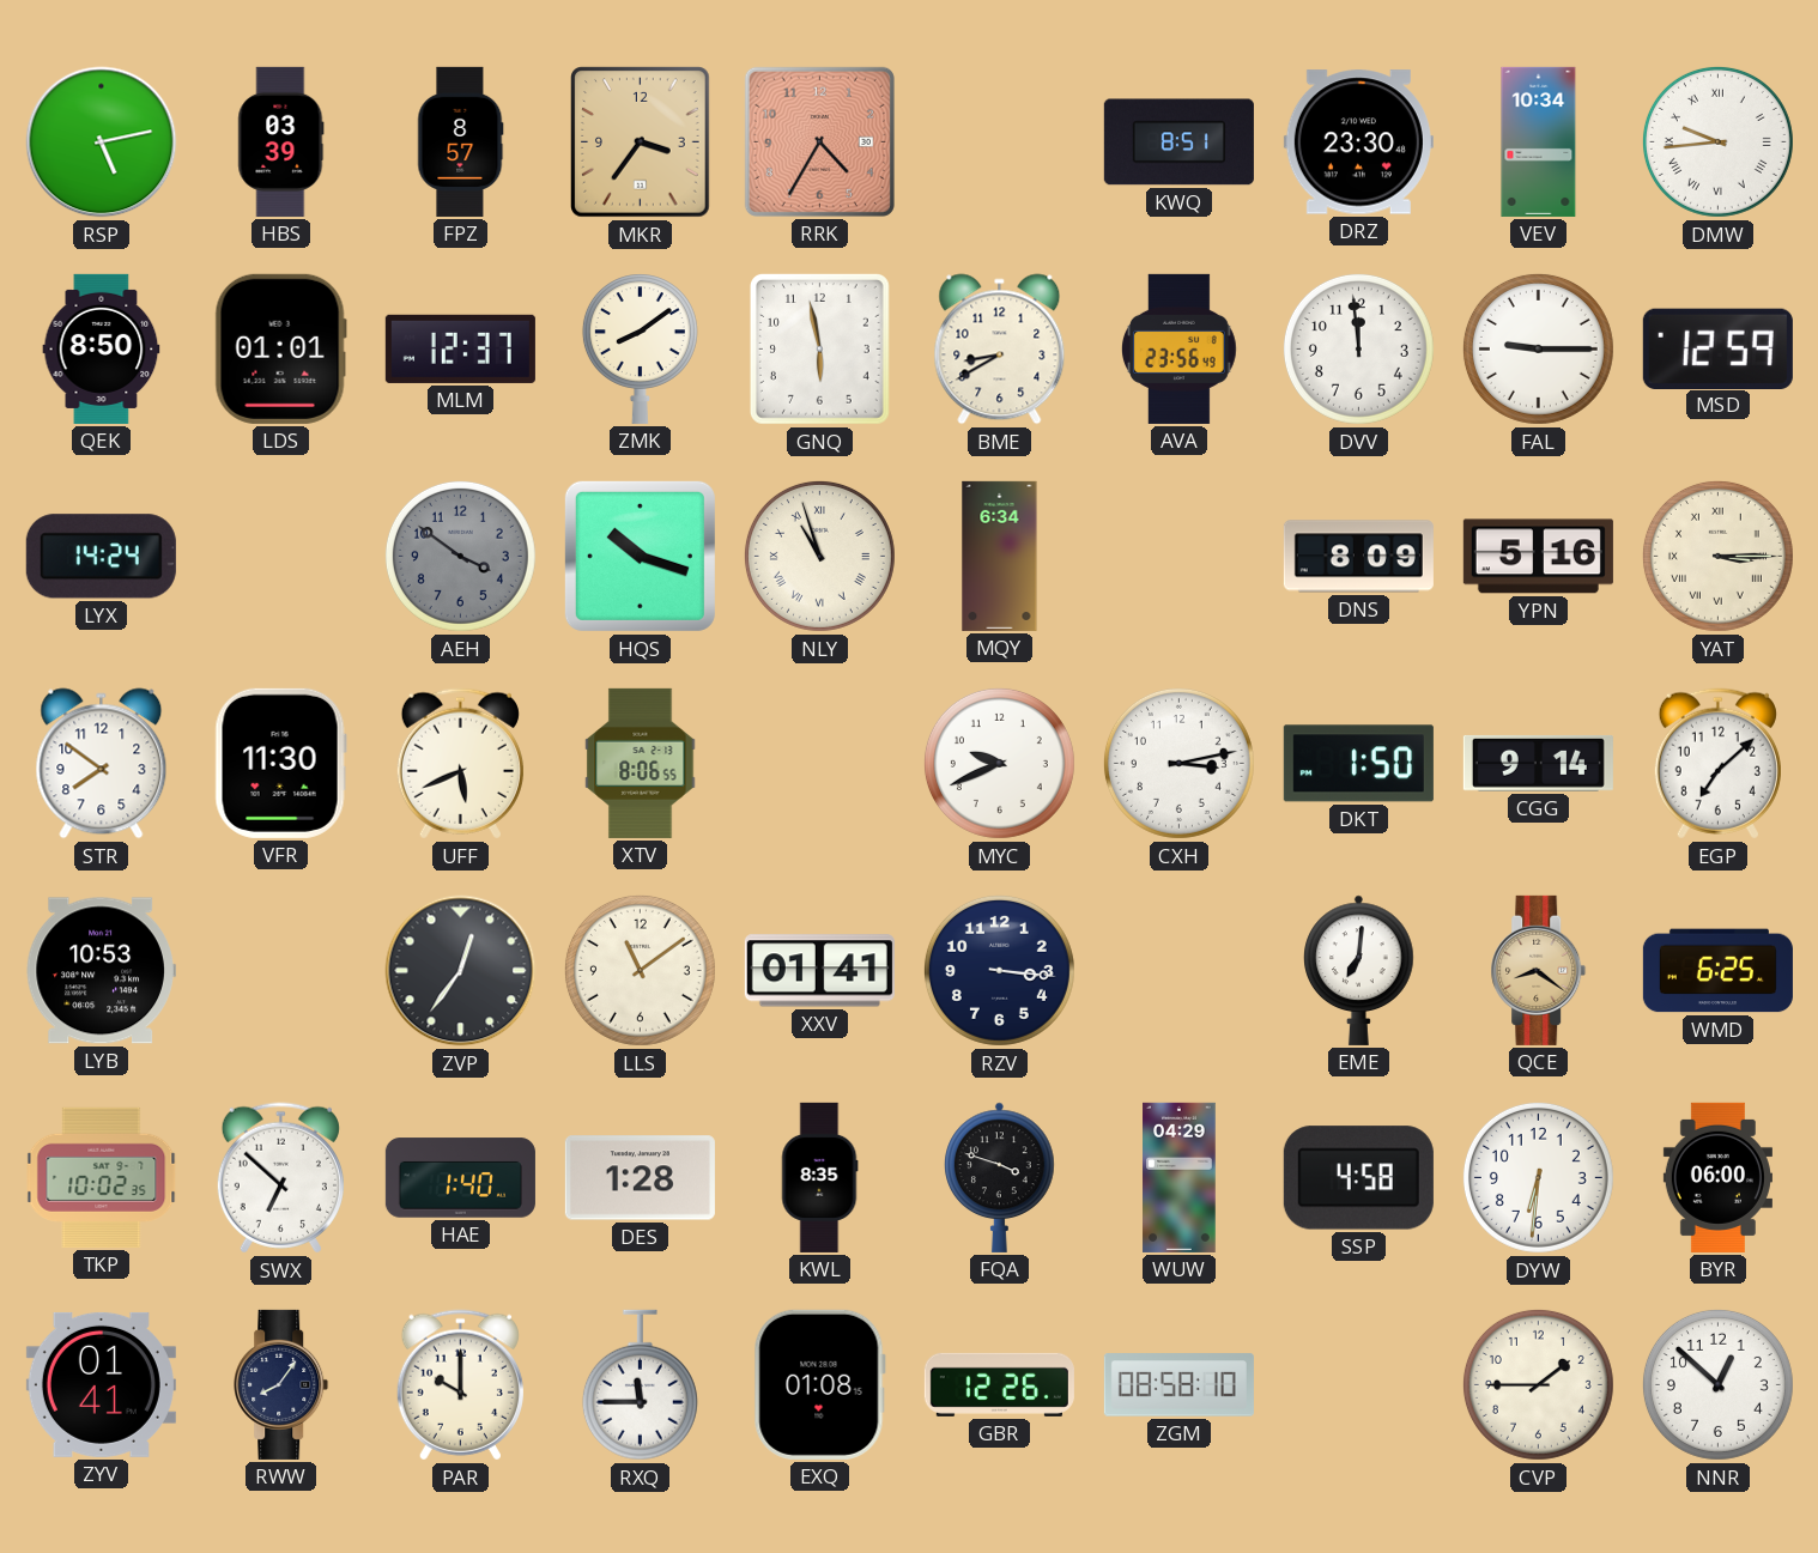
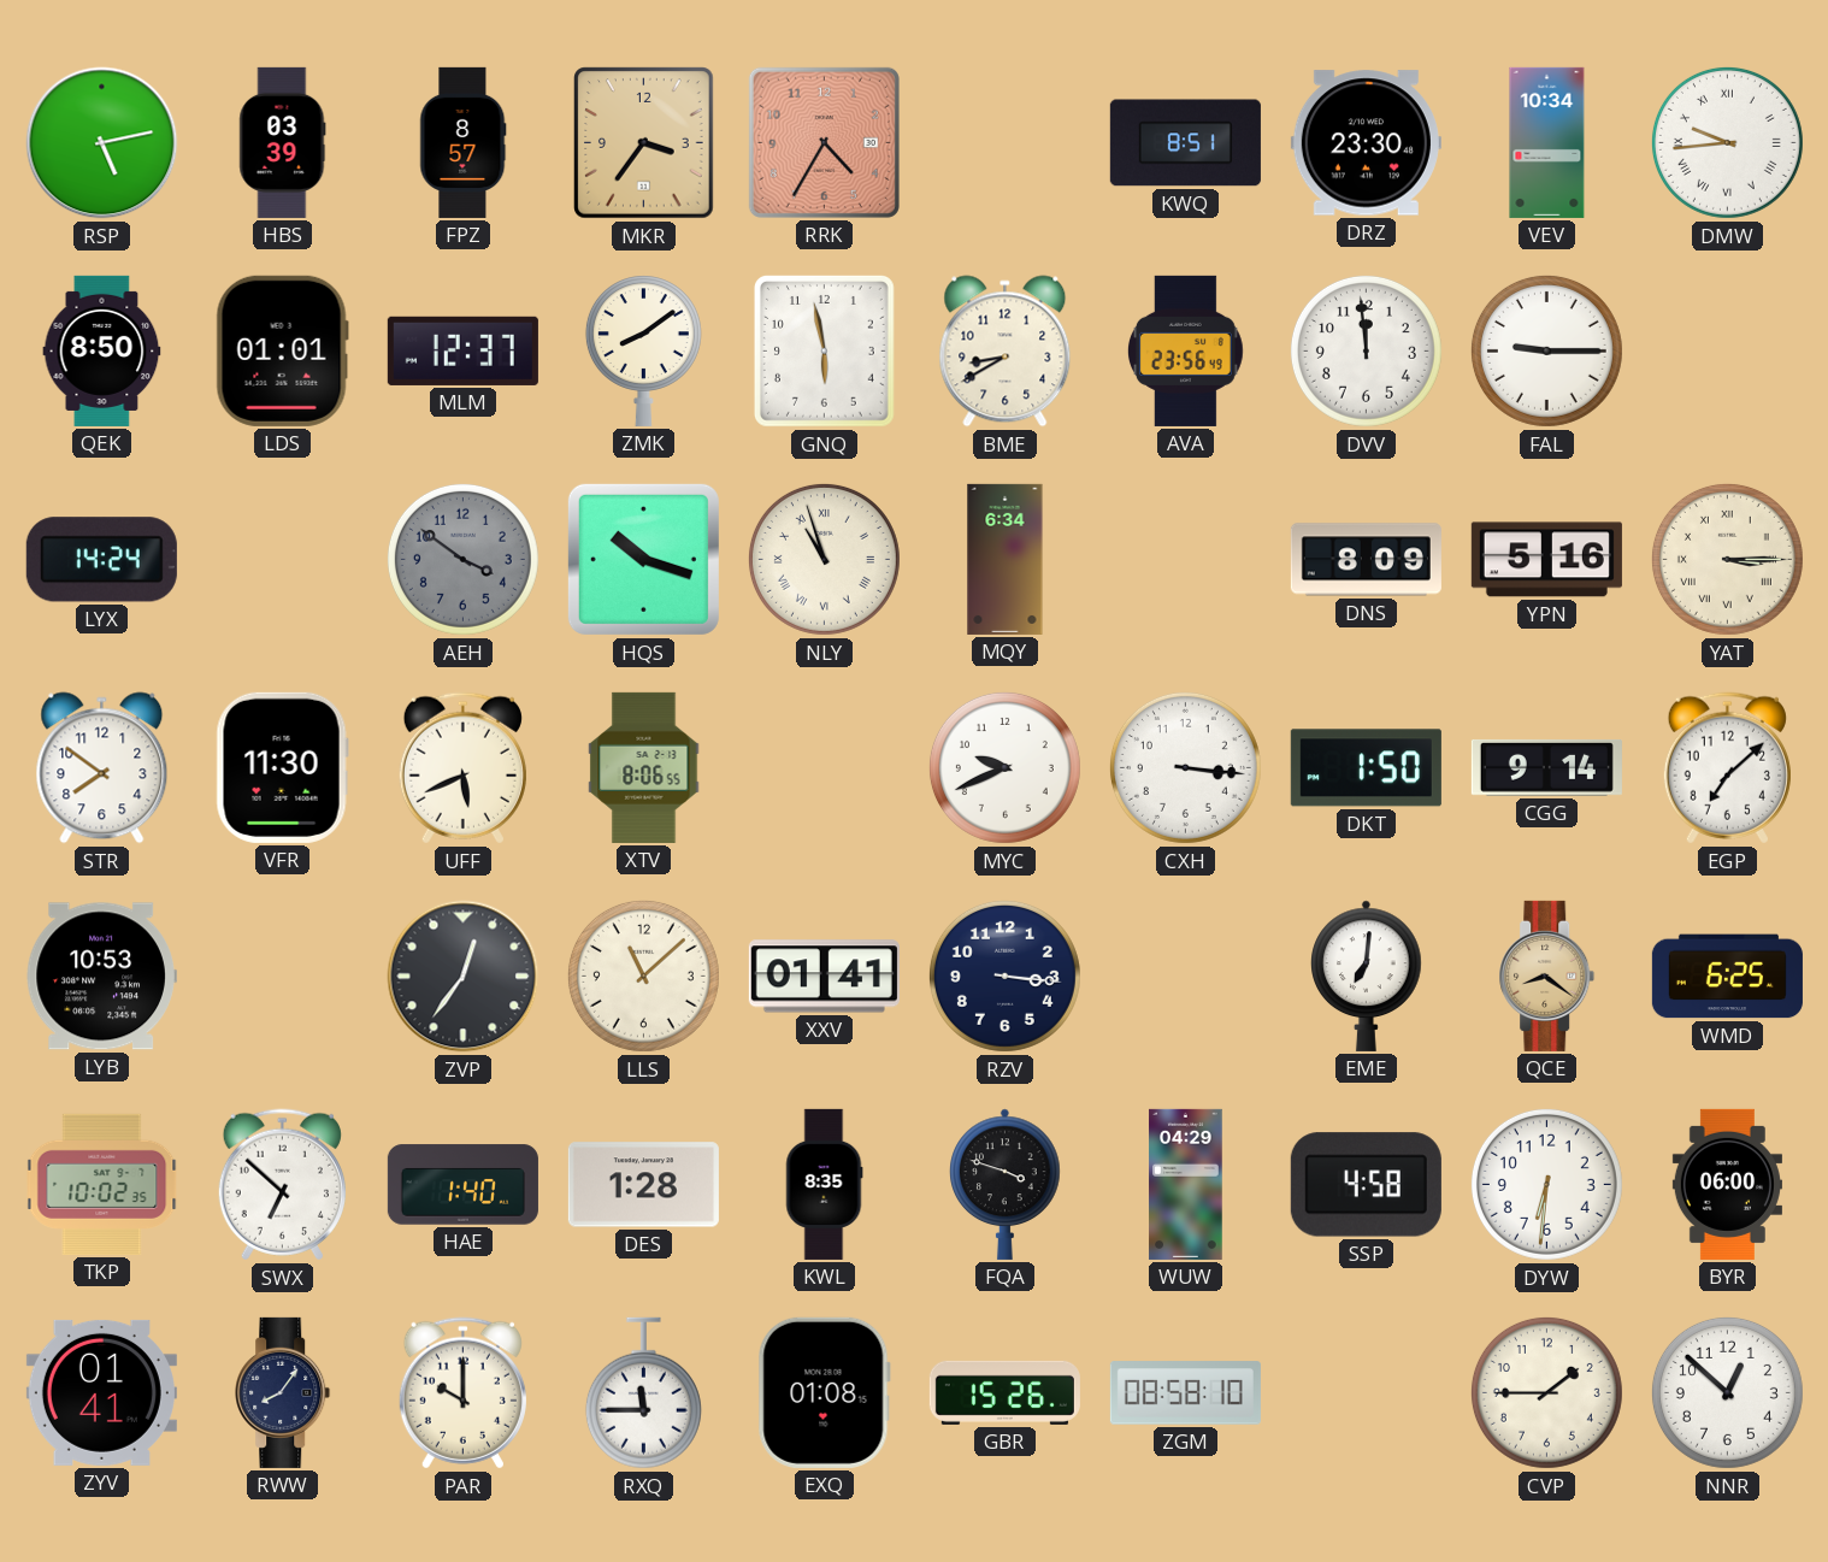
MSD: 12:59 -> none (1717, 348)
CXH: 3:13 -> 3:16 (1185, 767)
LLS: 11:09 -> 11:08 (643, 975)
GBR: 12:26 -> 15:26 (1004, 1392)
